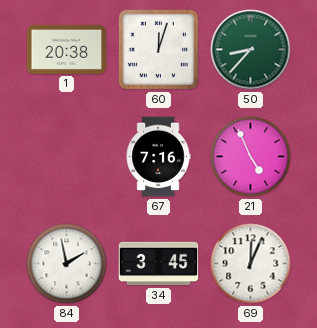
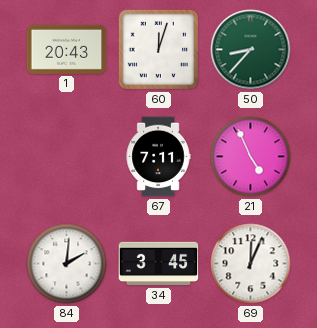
1: 20:38 -> 20:43 (67, 49)
67: 7:16 -> 7:11 (158, 157)
84: 1:58 -> 2:01 (67, 264)
